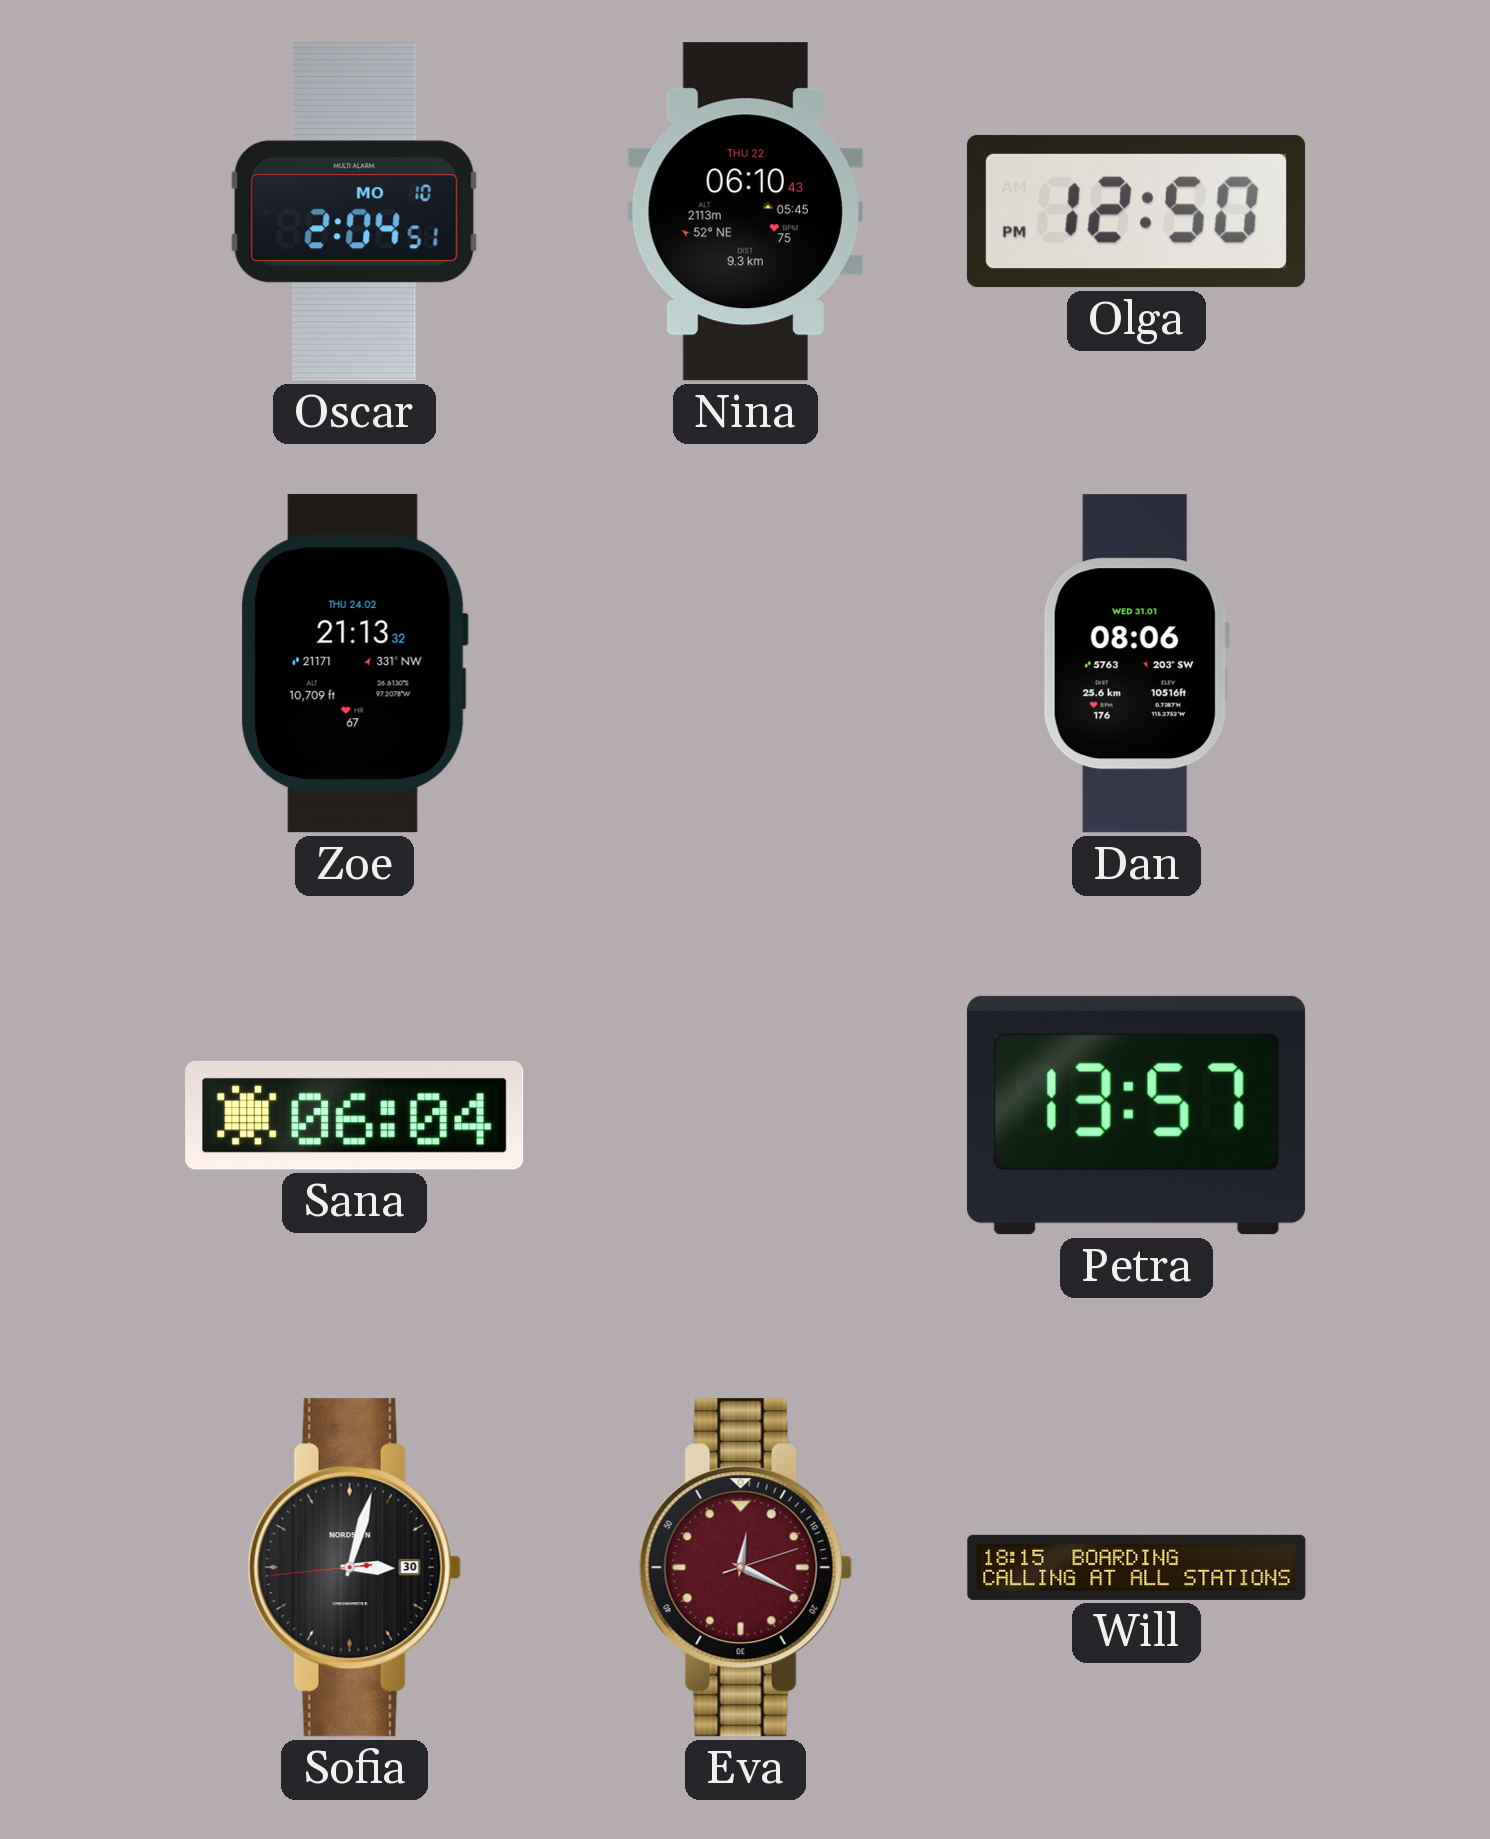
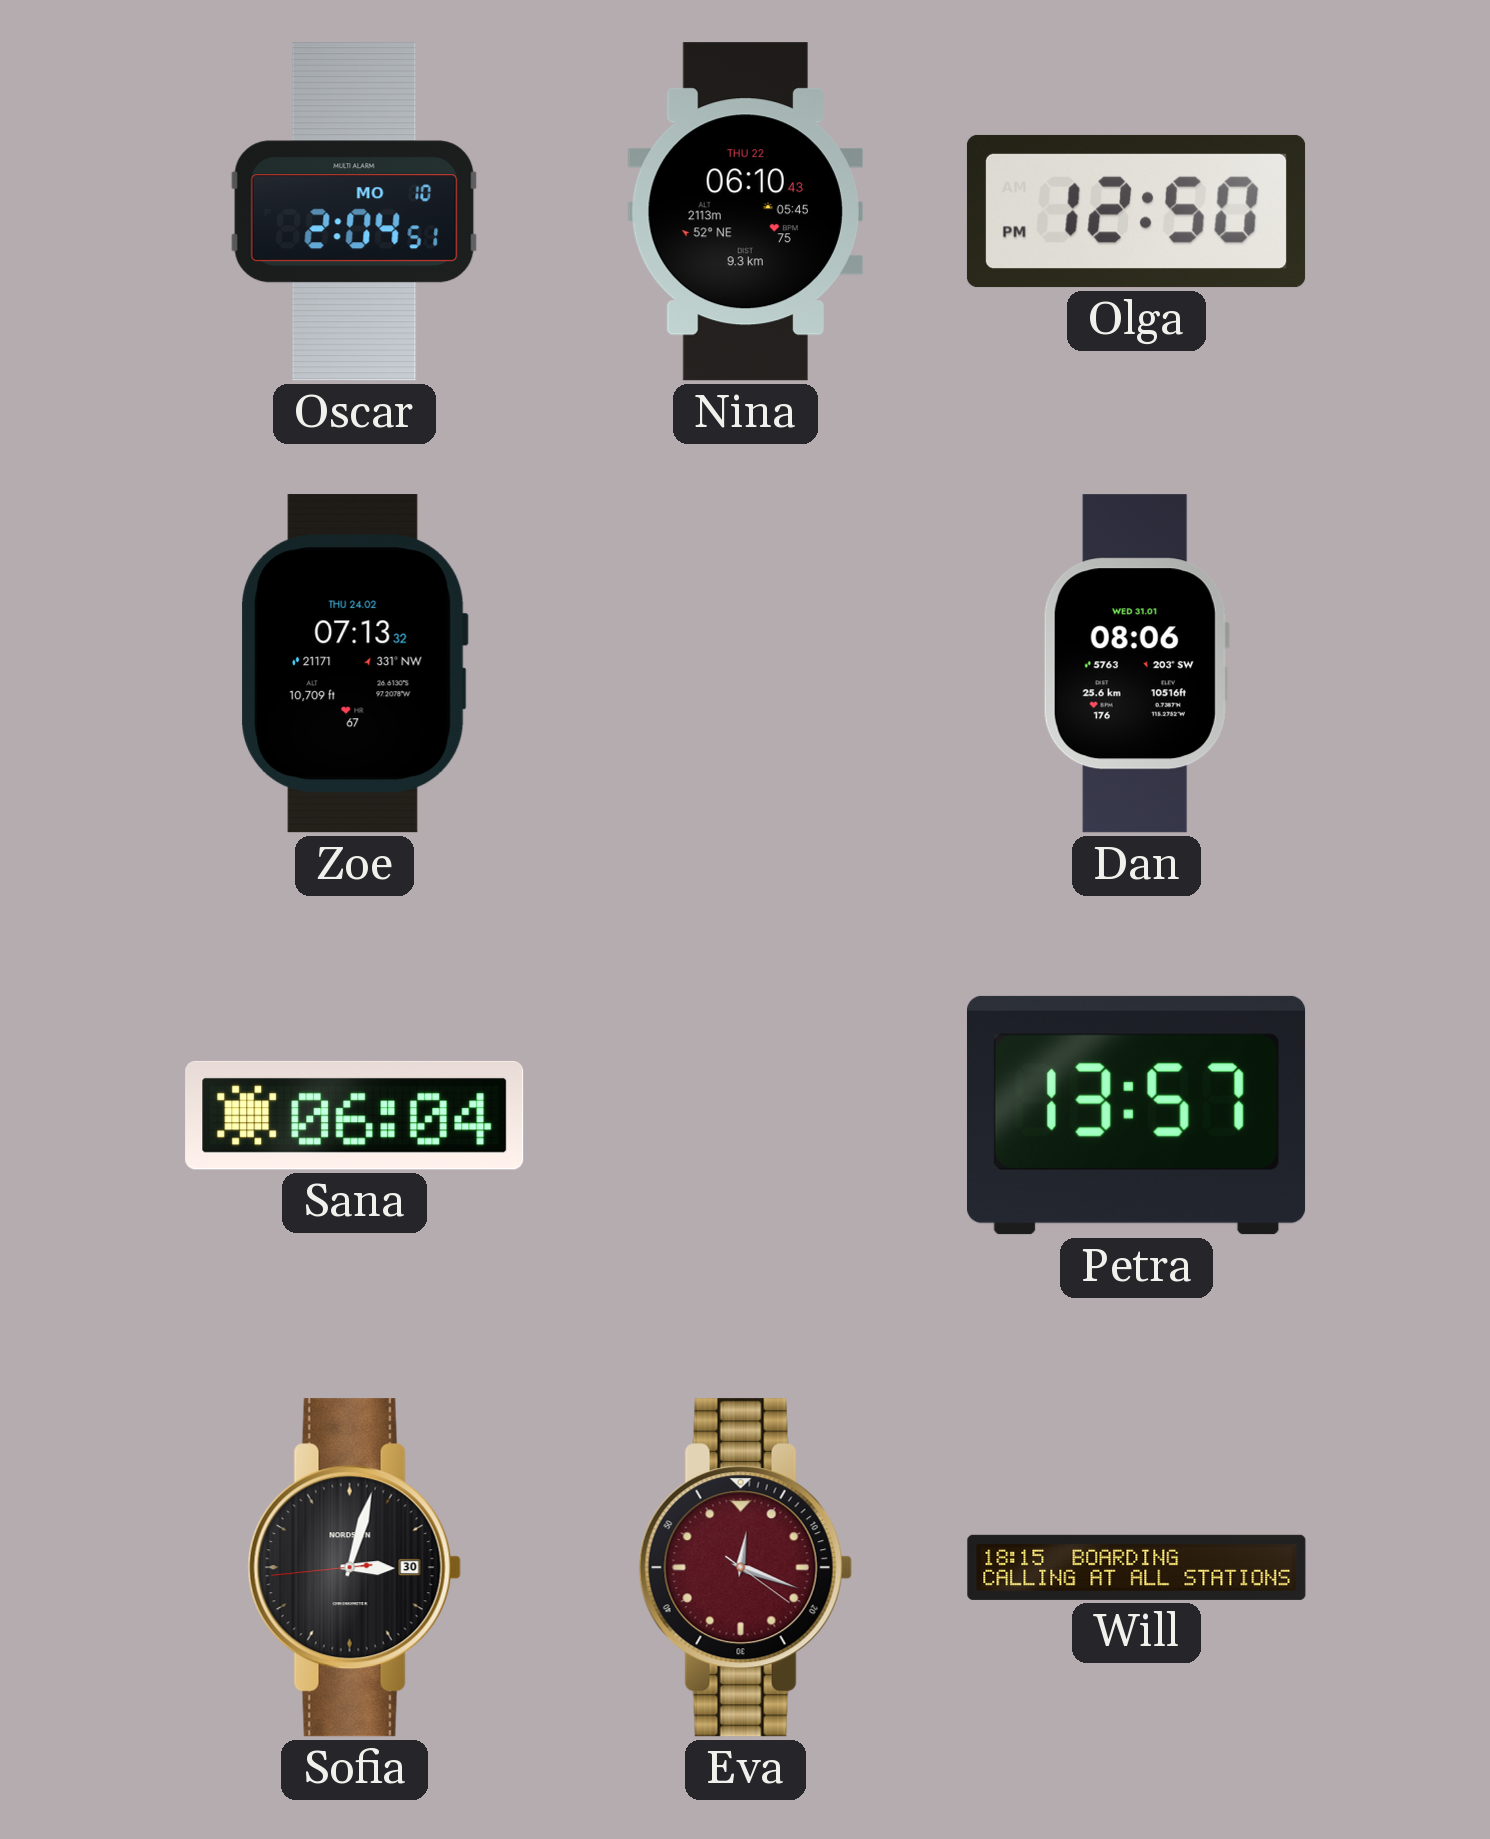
Zoe: 21:13 -> 07:13 (354, 664)
Eva: 12:19 -> 12:18 (745, 1568)
